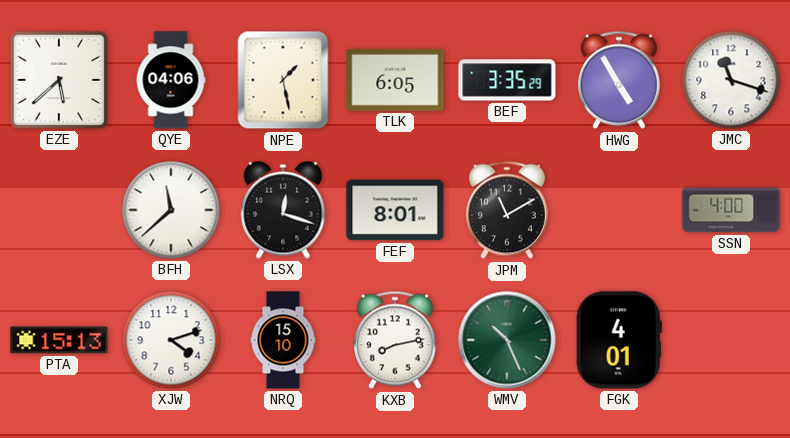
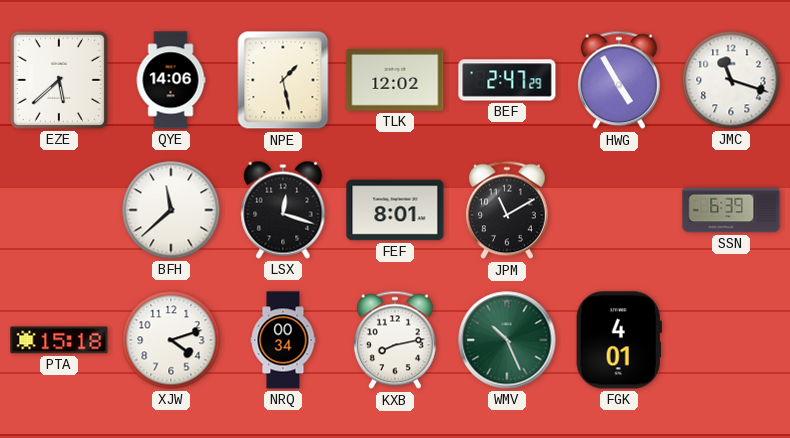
QYE: 04:06 -> 14:06 (171, 80)
TLK: 6:05 -> 12:02 (395, 80)
BEF: 3:35 -> 2:47 (507, 80)
SSN: 4:00 -> 6:39 (731, 210)
PTA: 15:13 -> 15:18 (59, 340)
NRQ: 15:10 -> 00:34 (283, 340)
